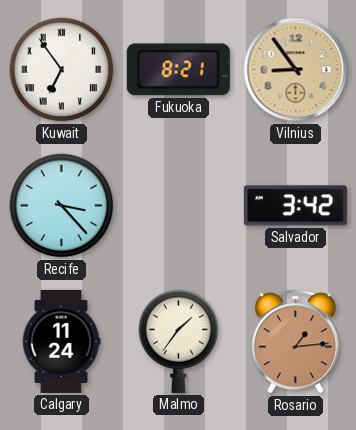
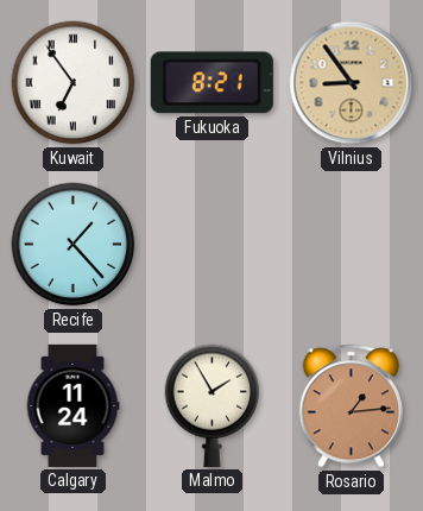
Recife: 3:23 -> 1:23 (74, 245)
Salvador: 3:42 -> none (295, 206)
Malmo: 1:36 -> 1:55 (213, 405)
